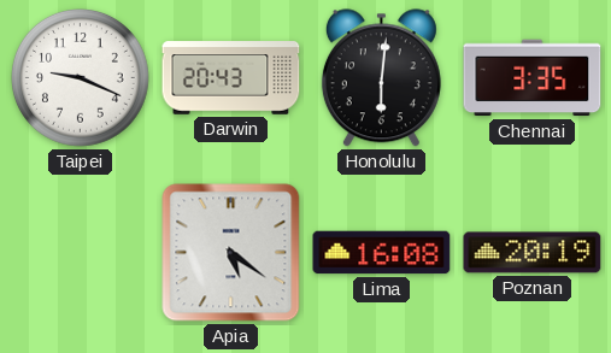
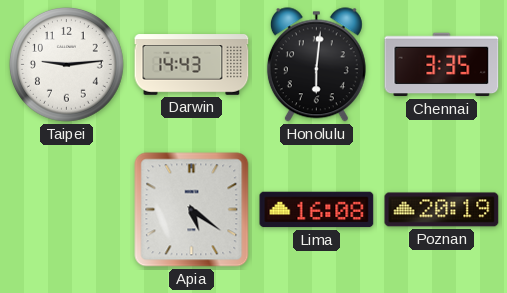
Taipei: 9:19 -> 9:14 (67, 65)
Darwin: 20:43 -> 14:43 (192, 65)
